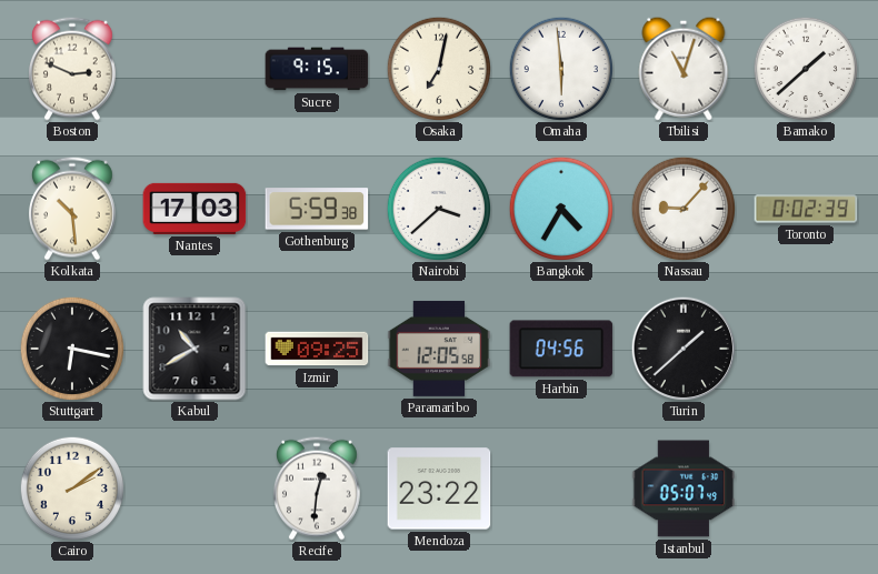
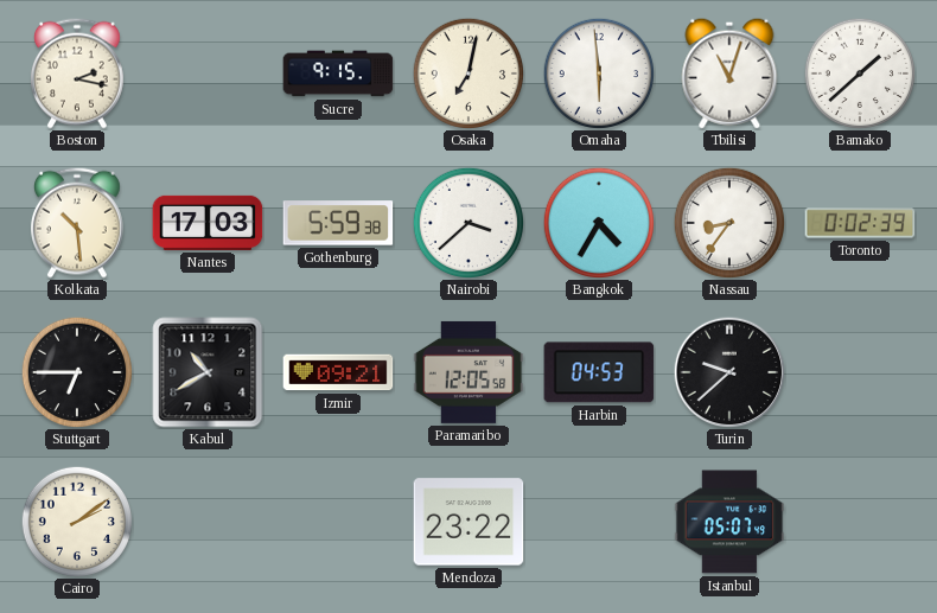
Boston: 2:49 -> 2:17 (77, 74)
Nassau: 9:07 -> 8:36 (728, 222)
Stuttgart: 6:17 -> 6:45 (76, 371)
Izmir: 09:25 -> 09:21 (338, 372)
Harbin: 04:56 -> 04:53 (599, 372)
Turin: 1:38 -> 9:38 (729, 372)
Recife: 12:31 -> none (317, 489)
